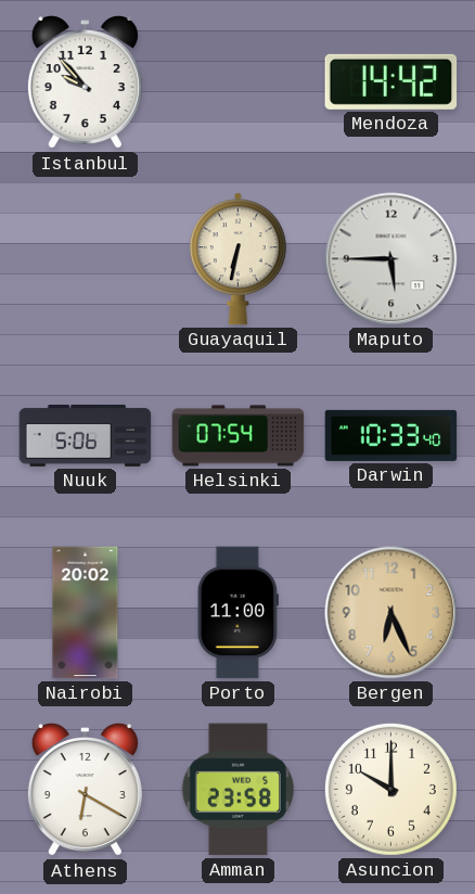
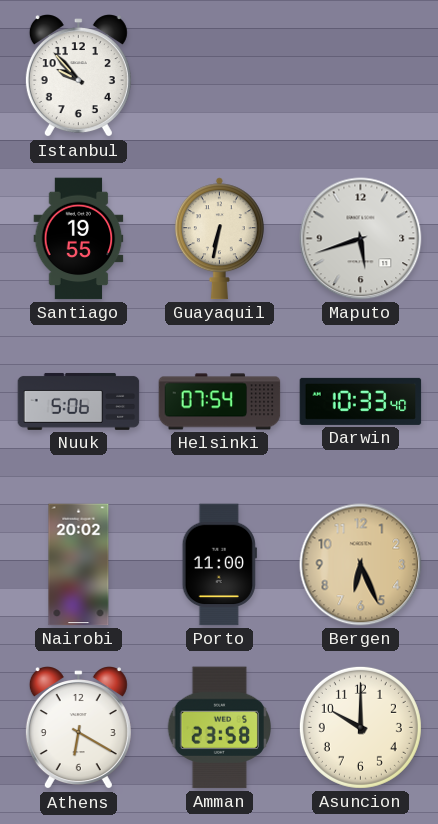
Mendoza: 14:42 -> none (391, 81)
Santiago: none -> 19:55 (79, 239)
Maputo: 5:45 -> 5:42 (361, 239)
